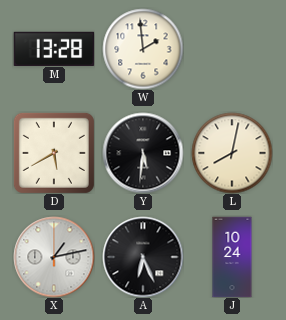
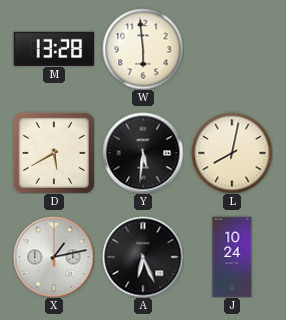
W: 1:59 -> 5:59 (143, 49)
